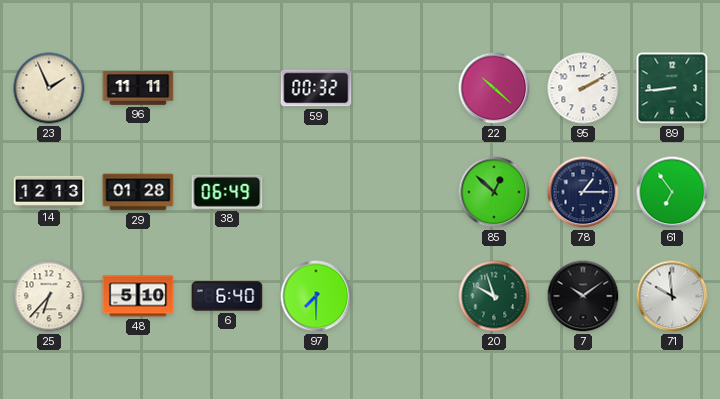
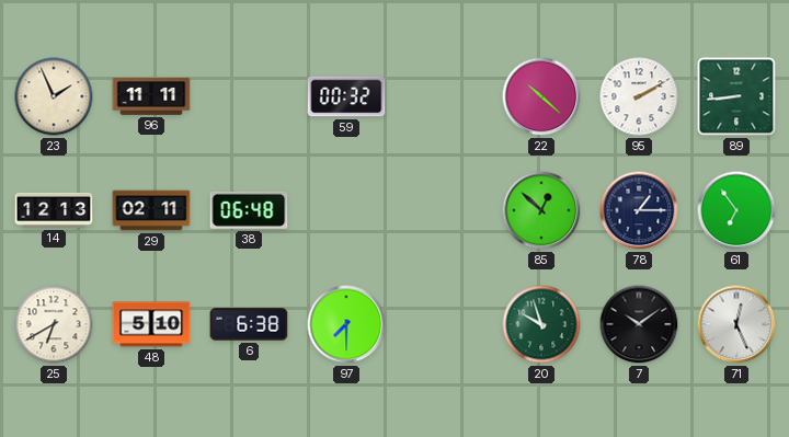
29: 01:28 -> 02:11 (151, 210)
38: 06:49 -> 06:48 (249, 210)
25: 6:37 -> 6:40 (54, 324)
6: 6:40 -> 6:38 (249, 324)
71: 9:59 -> 12:26 (736, 324)
